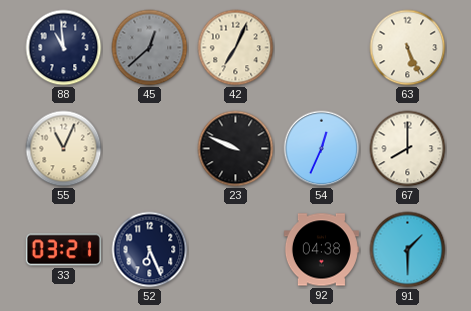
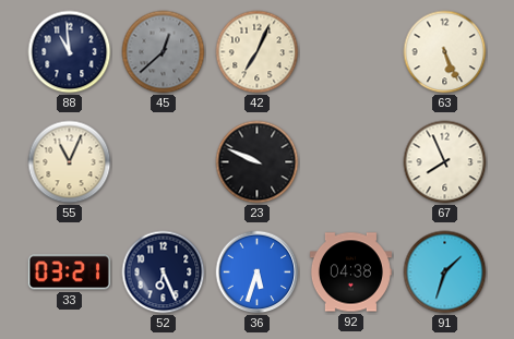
54: 12:34 -> none (322, 149)
67: 8:00 -> 7:56 (445, 162)
36: none -> 5:33 (258, 273)
91: 1:30 -> 1:33 (445, 273)
